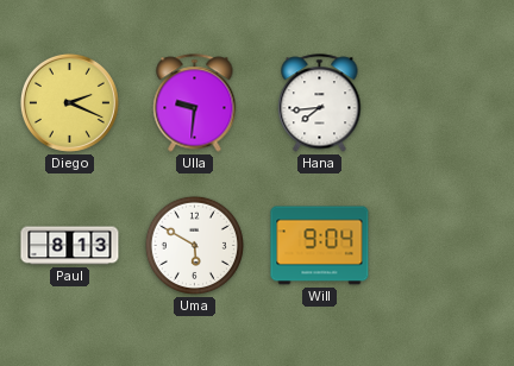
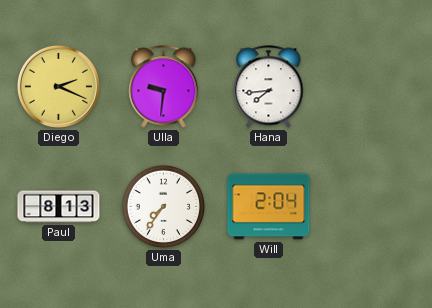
Uma: 5:50 -> 7:36 (163, 206)
Will: 9:04 -> 2:04 (269, 207)
